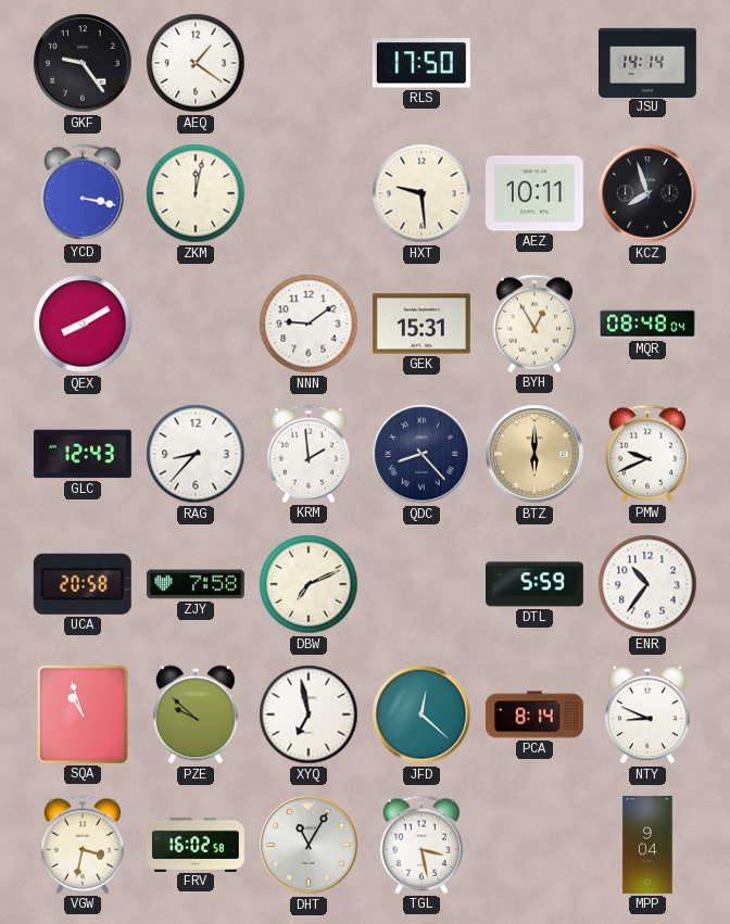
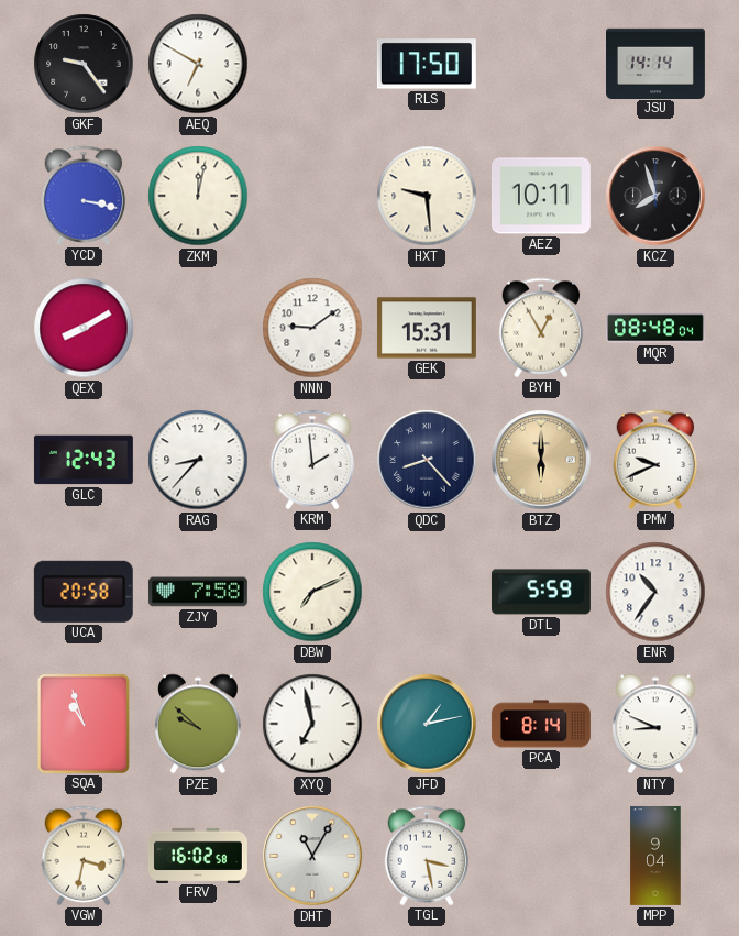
AEQ: 1:21 -> 6:50 (198, 64)
JFD: 12:22 -> 1:13 (427, 724)
